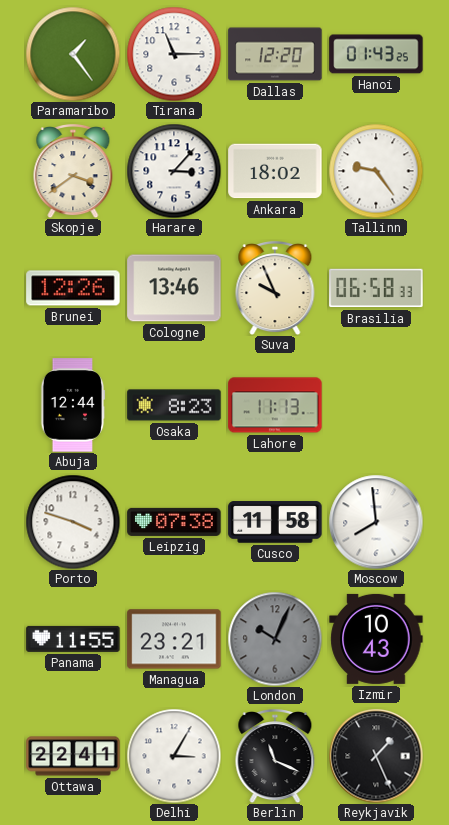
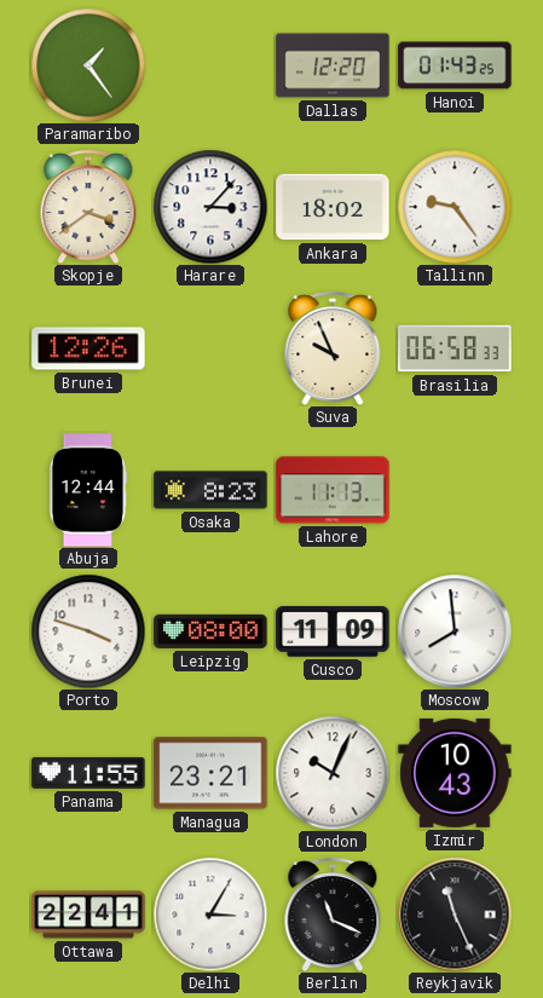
Tirana: 11:15 -> none (174, 54)
Cologne: 13:46 -> none (174, 288)
Leipzig: 07:38 -> 08:00 (210, 631)
Cusco: 11:58 -> 11:09 (333, 631)
London dial: grey -> white (333, 773)
Reykjavik: 1:26 -> 11:26 (455, 915)
